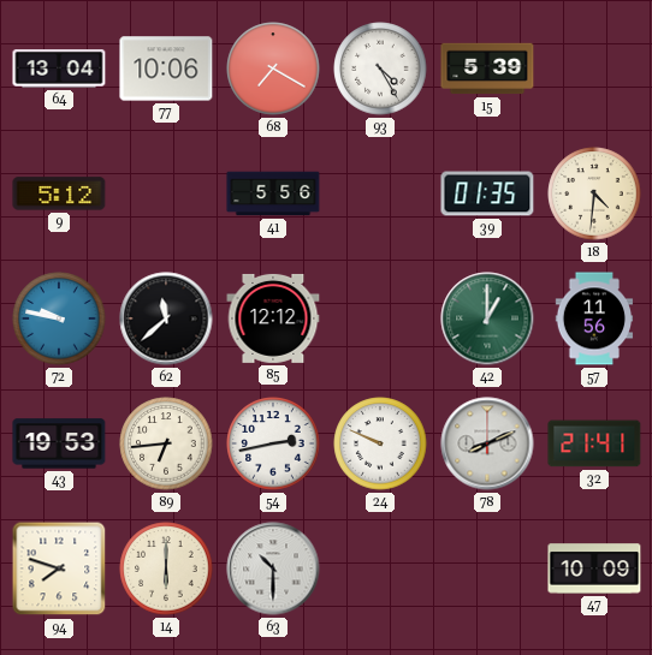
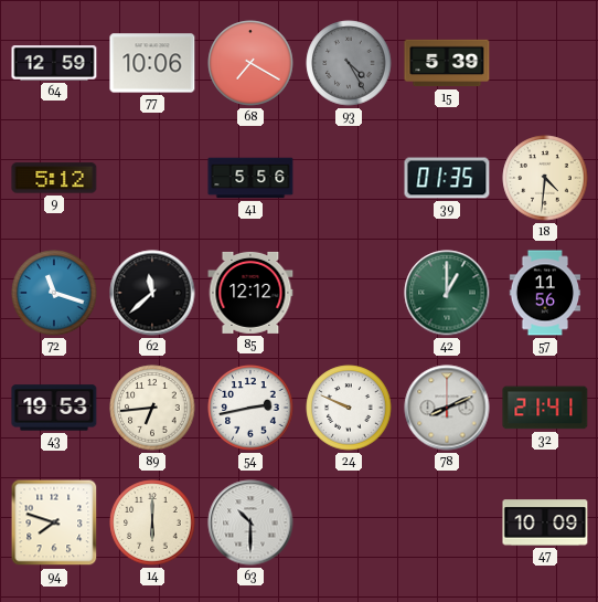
64: 13:04 -> 12:59 (54, 64)
93 dial: white -> grey (349, 63)
72: 9:47 -> 11:18 (54, 293)
